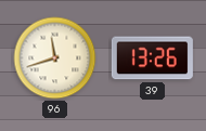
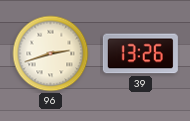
96: 11:42 -> 2:42 (51, 54)
